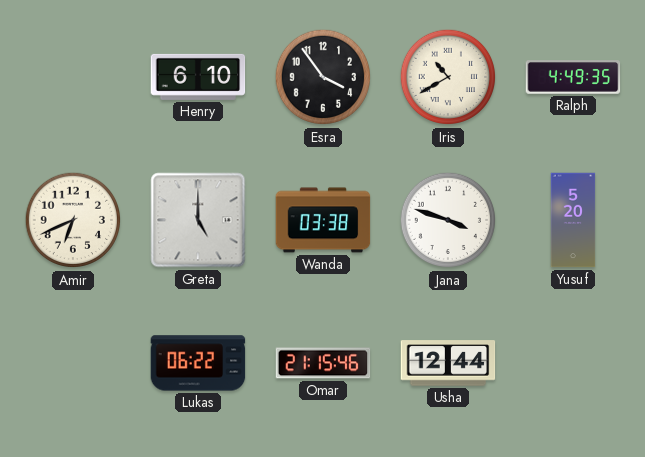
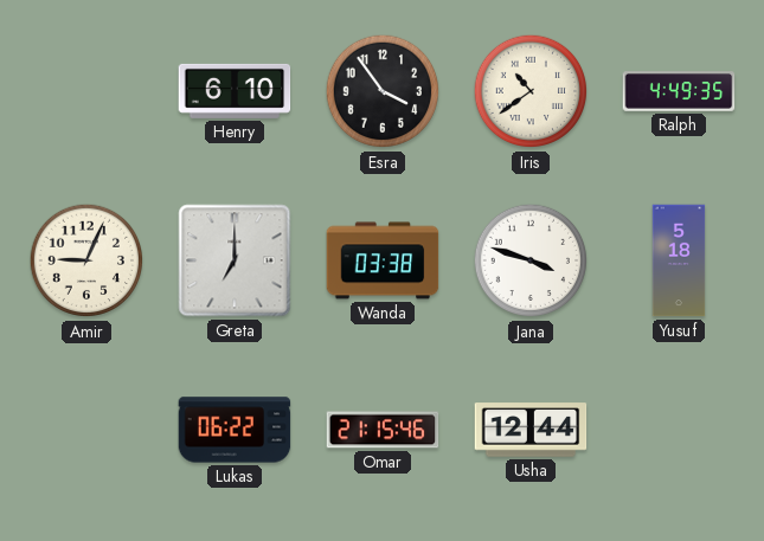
Iris: 10:40 -> 10:39 (531, 91)
Amir: 6:41 -> 9:04 (86, 260)
Greta: 5:00 -> 7:00 (235, 260)
Yusuf: 5:20 -> 5:18 (679, 260)
